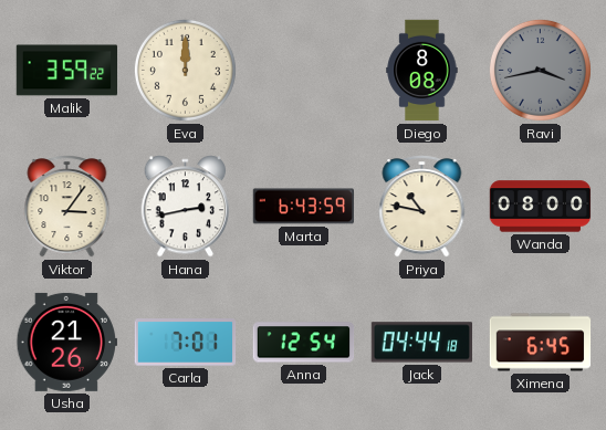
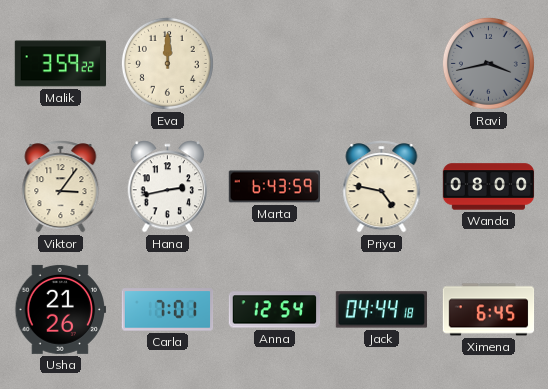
Diego: 8:08 -> none (422, 71)
Priya: 10:47 -> 4:47 (382, 187)
